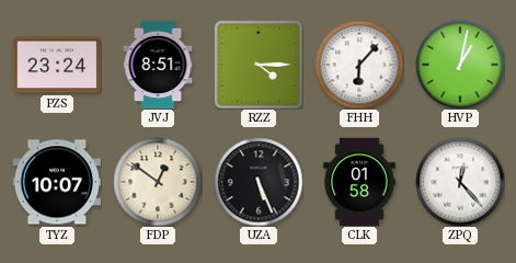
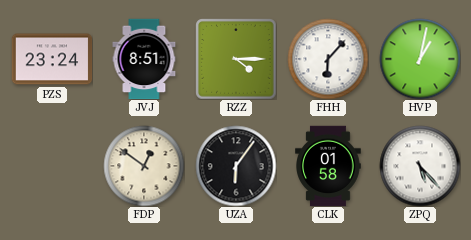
TYZ: 10:07 -> none (57, 182)
UZA: 5:26 -> 6:06 (236, 166)
ZPQ: 12:23 -> 5:23 (420, 166)
